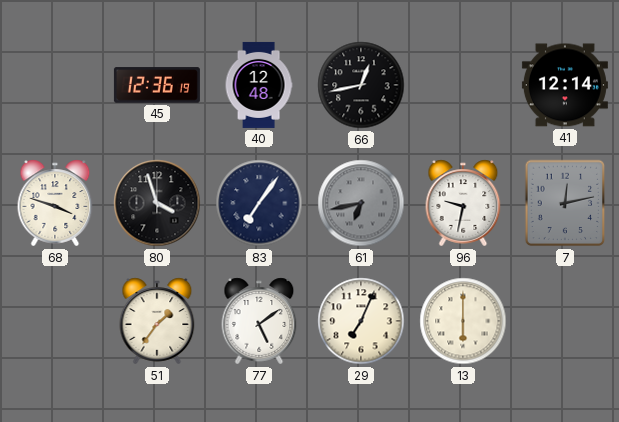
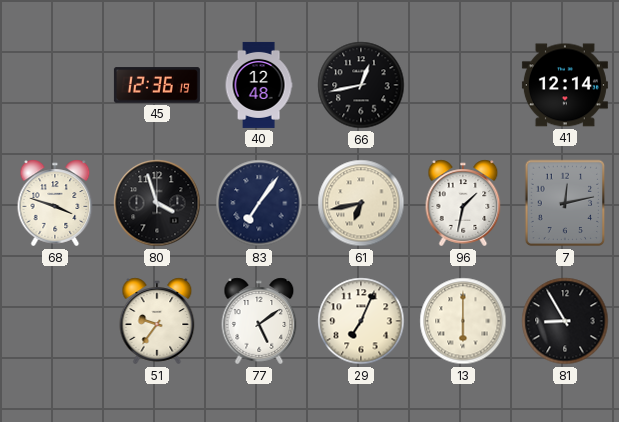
61 dial: grey -> cream (361, 203)
96: 9:32 -> 1:32 (463, 203)
51: 1:36 -> 9:36 (157, 321)
81: none -> 8:55 (565, 321)
